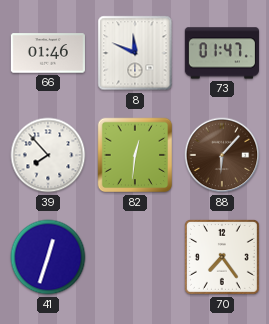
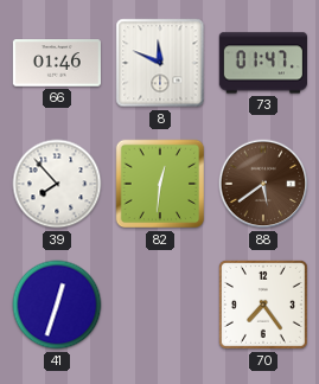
88: 6:07 -> 5:39 (263, 184)
